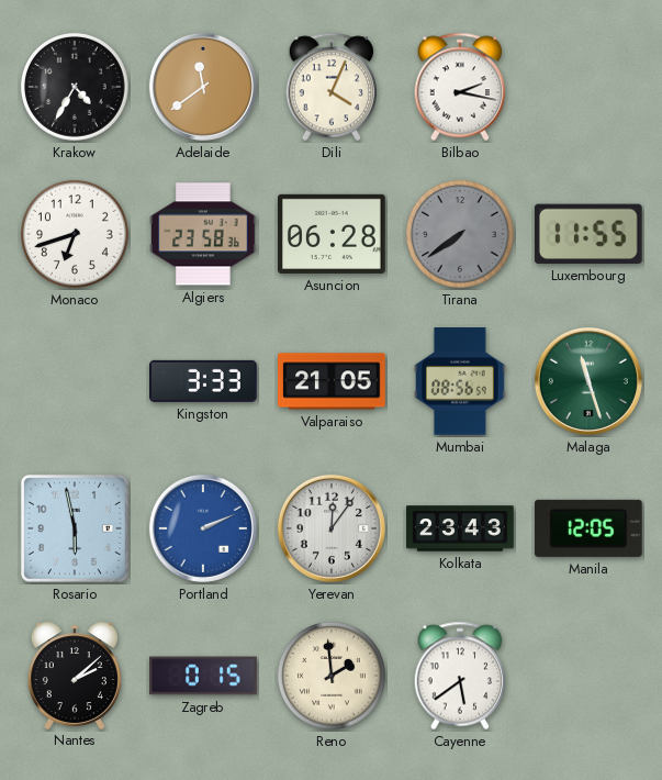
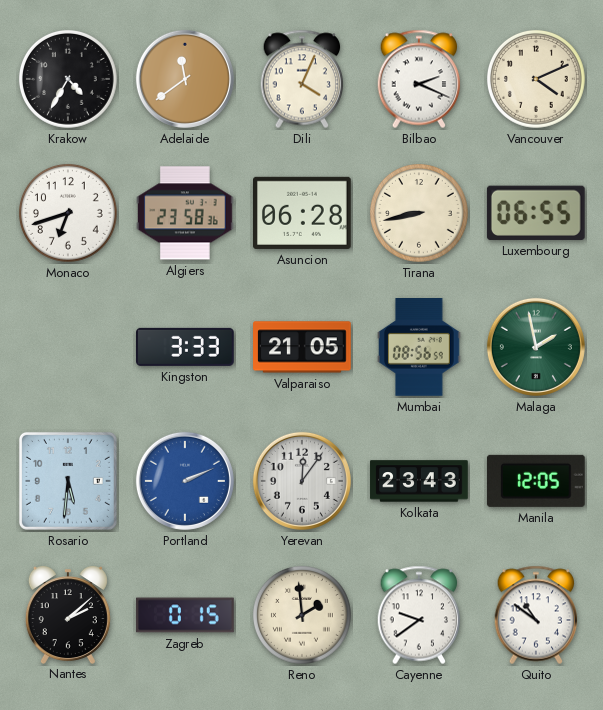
Bilbao: 2:17 -> 2:19 (419, 79)
Vancouver: none -> 4:11 (536, 79)
Tirana: 7:39 -> 8:43 (419, 213)
Tirana dial: grey -> cream (419, 213)
Luxembourg: 11:55 -> 06:55 (536, 213)
Malaga: 11:27 -> 1:58 (536, 347)
Rosario: 5:58 -> 5:31 (68, 481)
Cayenne: 5:39 -> 9:39 (419, 615)
Quito: none -> 10:51 (536, 615)
